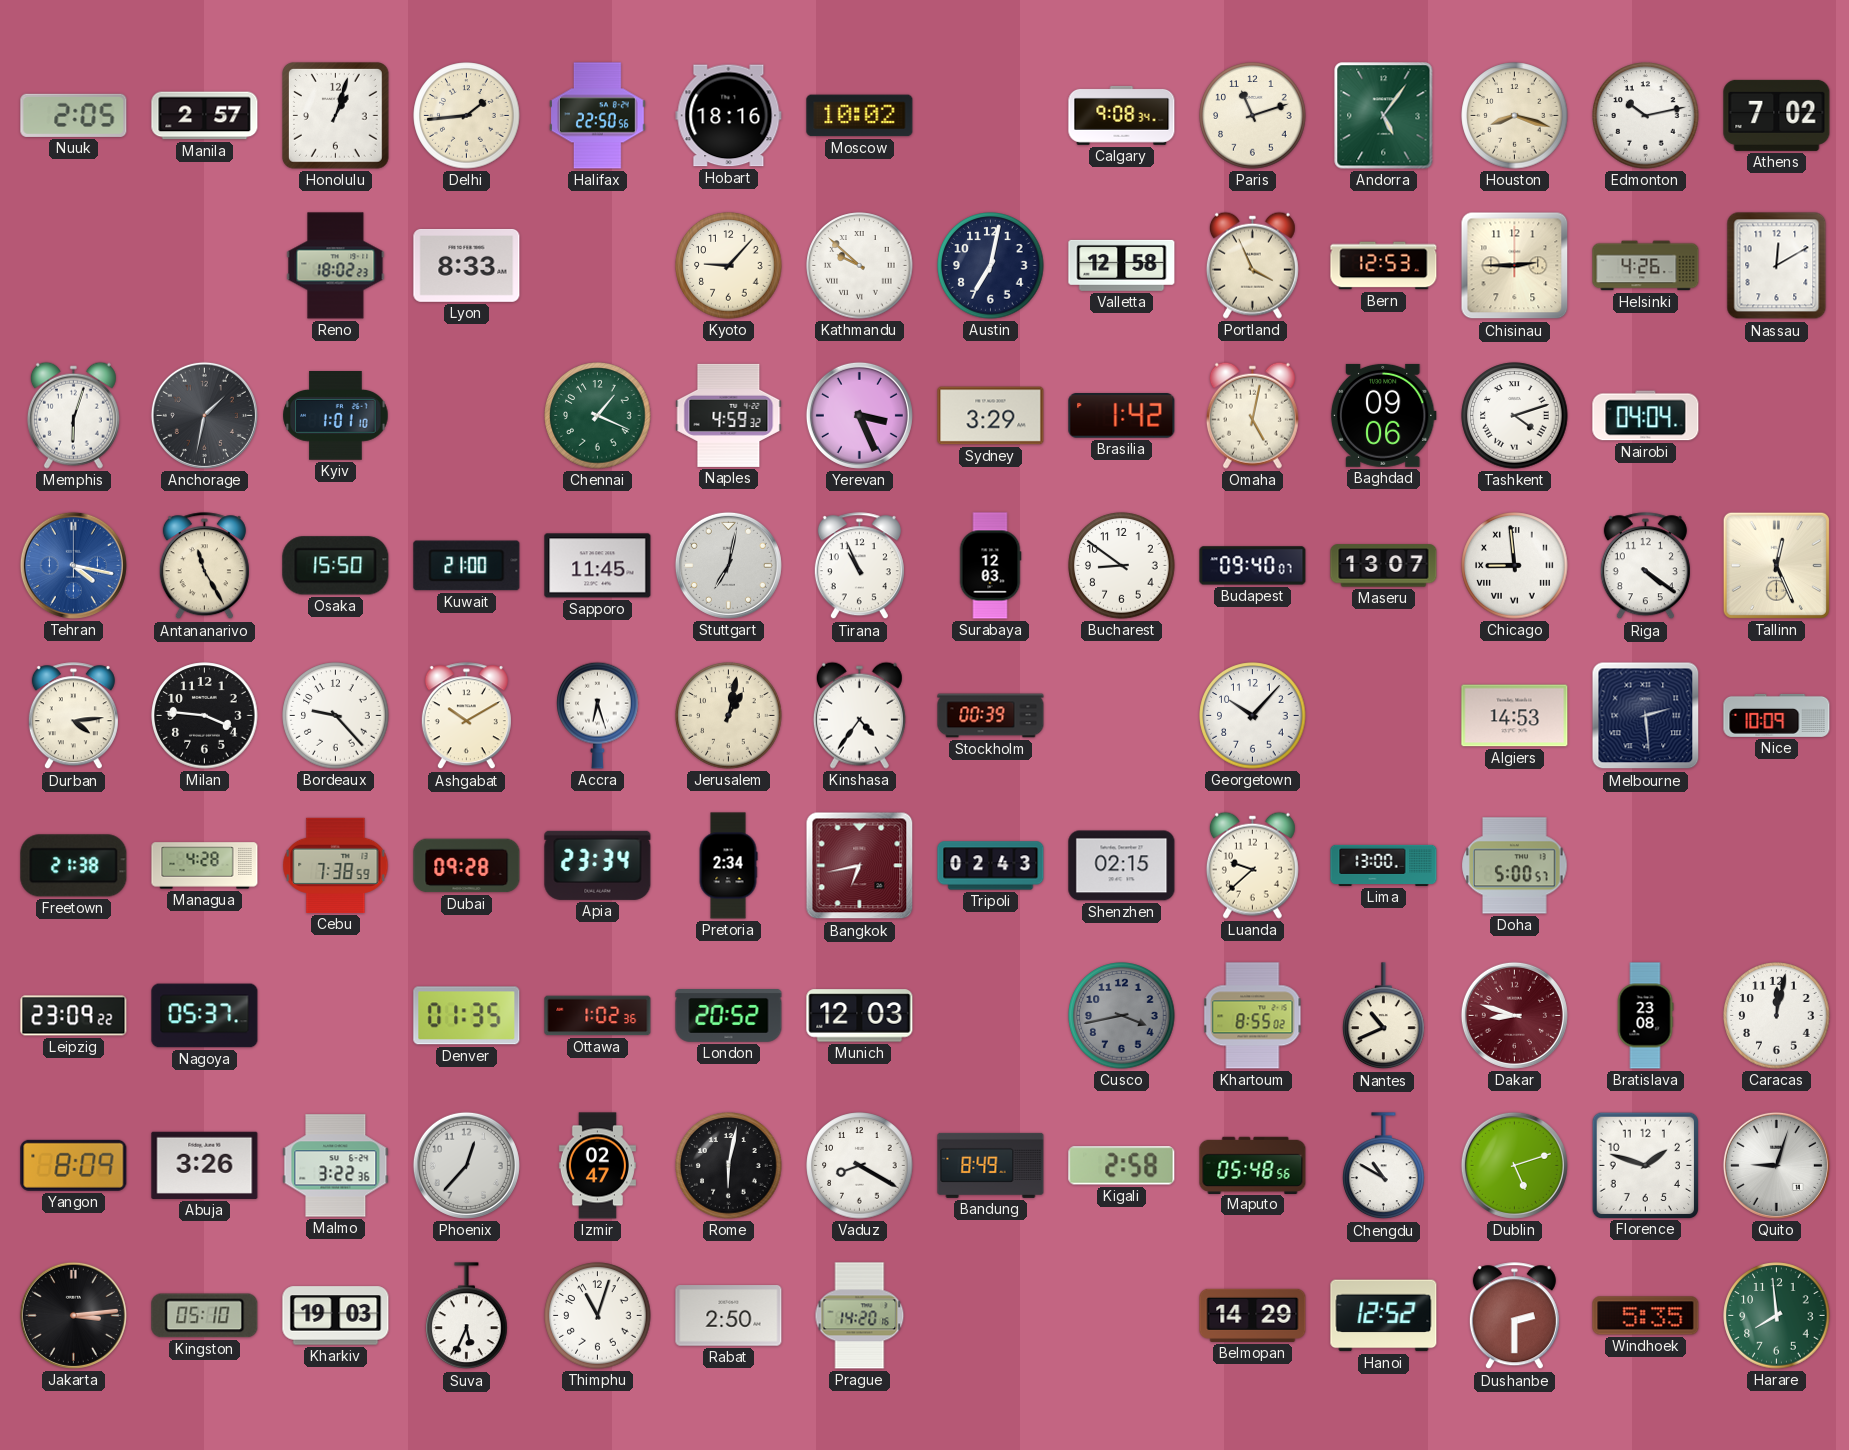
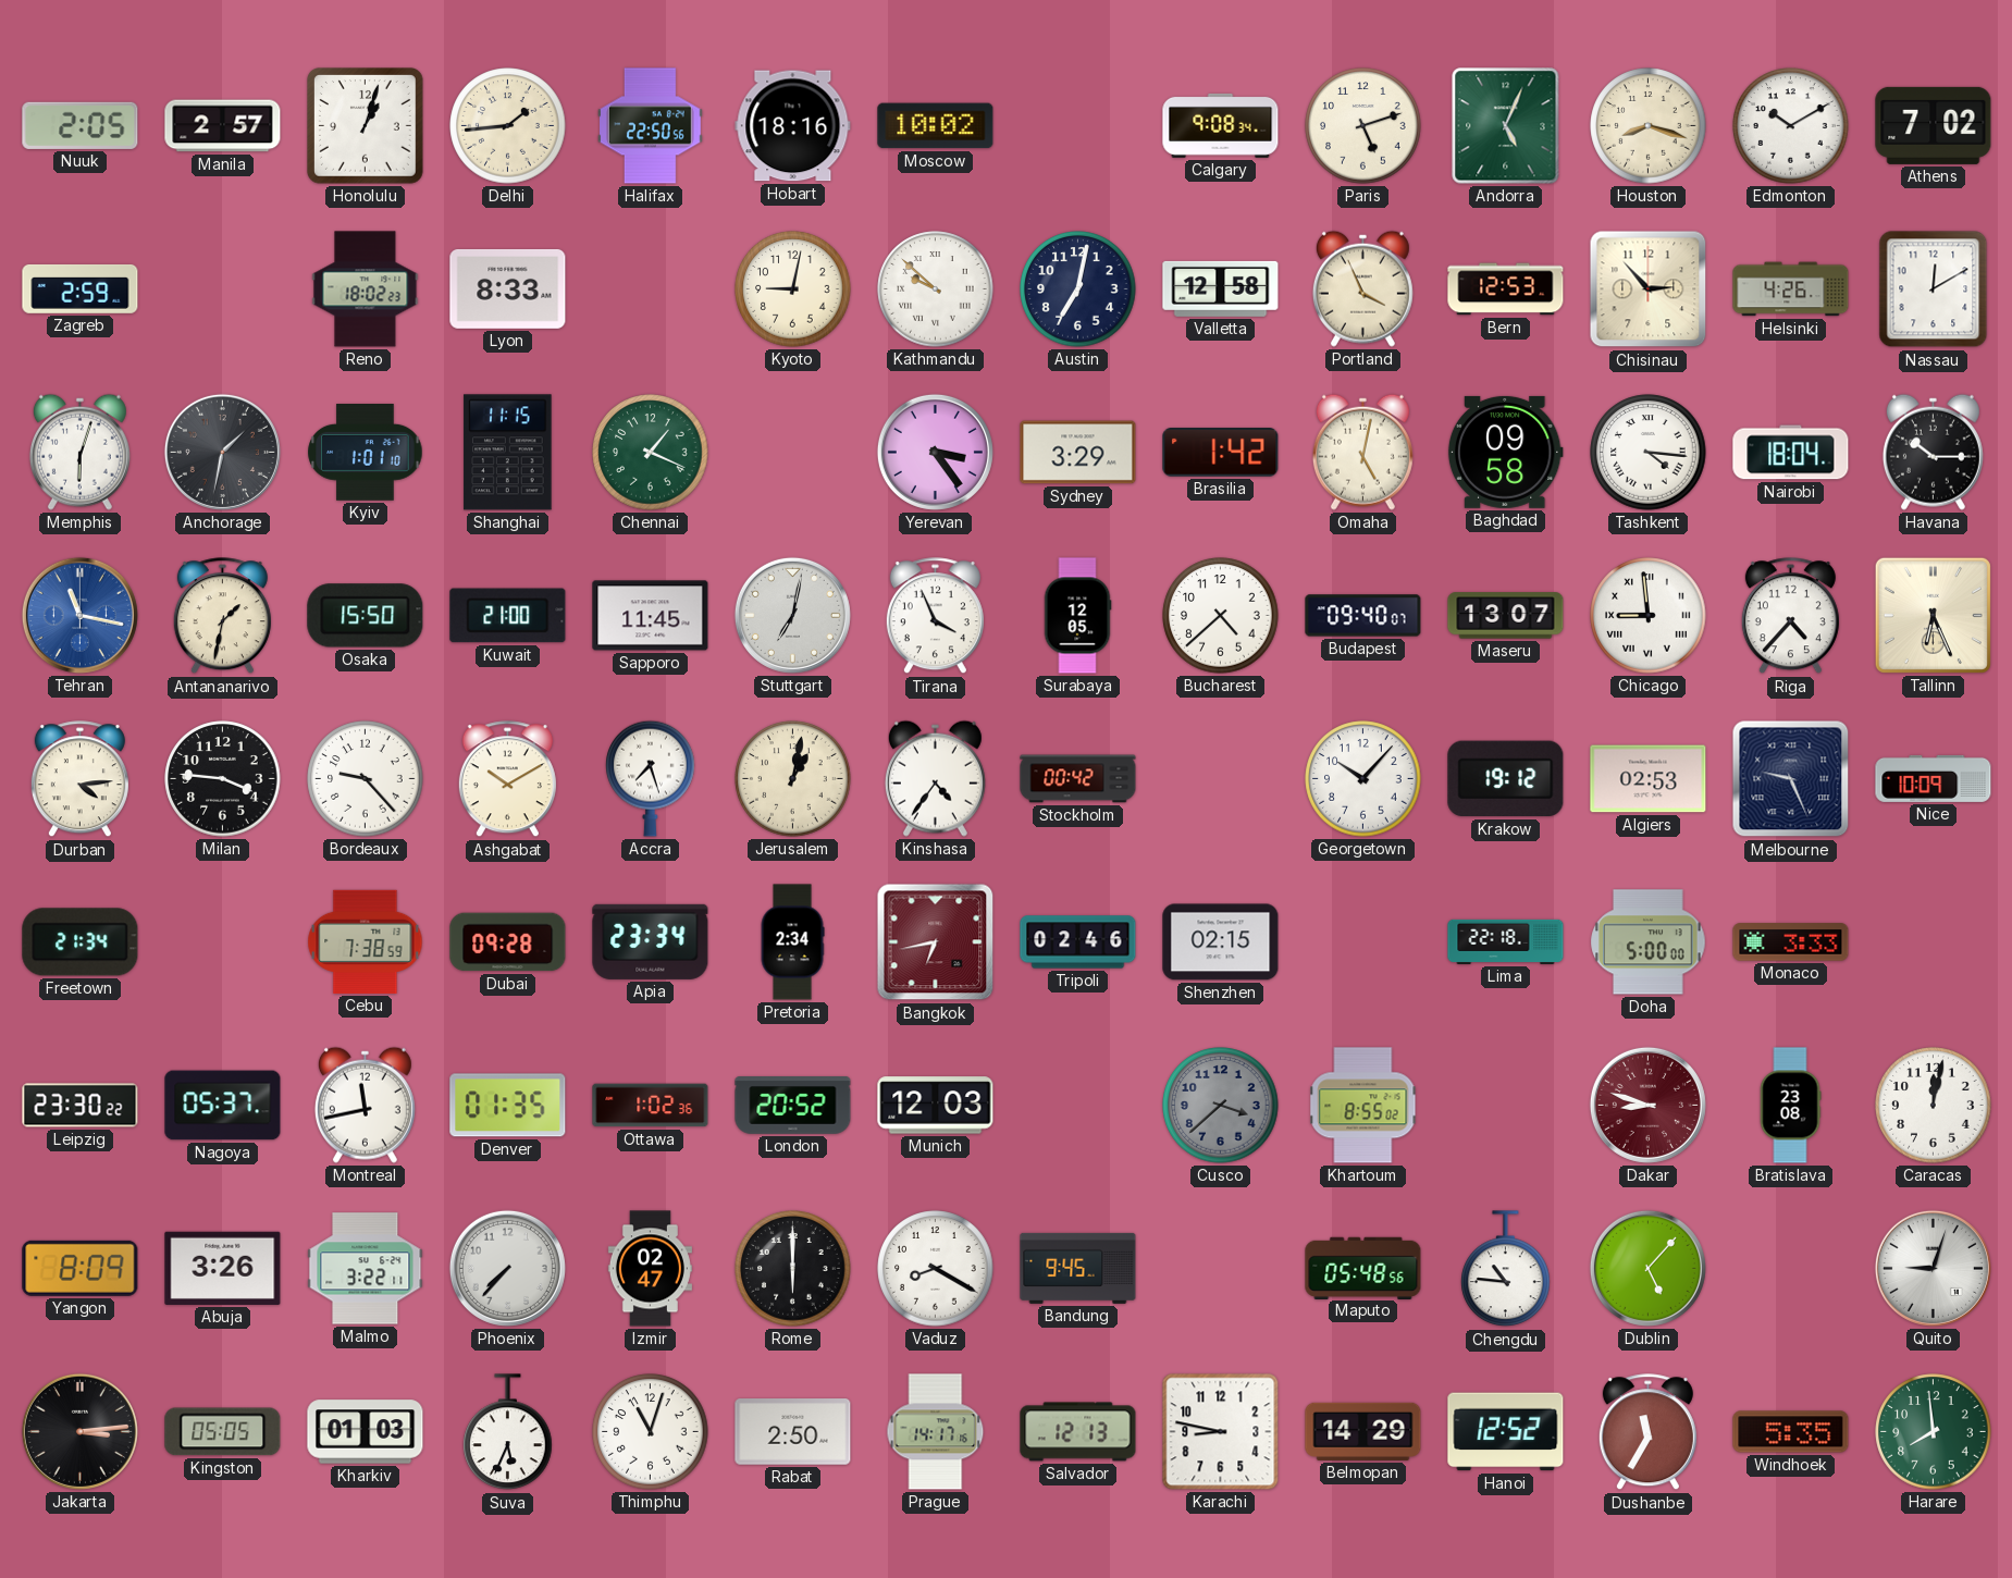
Paris: 11:12 -> 5:12 (1363, 126)
Andorra: 5:06 -> 5:04 (1506, 126)
Edmonton: 10:13 -> 10:10 (1791, 126)
Zagreb: none -> 2:59 (81, 288)
Kyoto: 9:07 -> 9:02 (793, 289)
Chisinau: 2:45 -> 2:53 (1649, 289)
Shanghai: none -> 11:15 (508, 453)
Naples: 4:59 -> none (729, 415)
Yerevan: 3:26 -> 3:24 (935, 452)
Baghdad: 09:06 -> 09:58 (1505, 452)
Tashkent: 4:12 -> 4:16 (1649, 453)
Nairobi: 04:04 -> 18:04 (1791, 453)
Havana: none -> 10:15 (1933, 452)
Tehran: 4:17 -> 11:17 (79, 615)
Antananarivo: 11:25 -> 1:32 (222, 616)
Tirana: 10:56 -> 3:56 (935, 616)
Surabaya: 12:03 -> 12:05 (1077, 616)
Bucharest: 8:51 -> 4:38 (1221, 616)
Riga: 4:21 -> 4:37 (1790, 616)
Tallinn: 12:26 -> 6:26 (1933, 615)
Accra: 6:27 -> 7:27 (651, 778)
Stockholm: 00:39 -> 00:42 (1078, 779)
Krakow: none -> 19:12 (1506, 779)
Algiers: 14:53 -> 02:53 (1649, 779)
Melbourne: 2:29 -> 9:26 (1791, 779)
Freetown: 21:38 -> 21:34 (81, 942)
Managua: 4:28 -> none (205, 866)
Tripoli: 02:43 -> 02:46 (1078, 942)
Luanda: 9:38 -> none (1252, 865)
Lima: 13:00 -> 22:18 (1506, 941)
Doha: 5:00:57 -> 5:00:00 (1649, 942)
Monaco: none -> 3:33 (1791, 942)
Leipzig: 23:09 -> 23:30 (81, 1106)
Montreal: none -> 11:43 (365, 1105)
Cusco: 3:43 -> 3:38 (1221, 1106)
Nantes: 10:41 -> none (1384, 1016)
Malmo: 3:22:36 -> 3:22:11 (366, 1269)
Phoenix: 12:37 -> 7:37 (507, 1268)
Rome: 6:02 -> 6:00 (793, 1269)
Bandung: 8:49 -> 9:45 (1078, 1268)
Kigali: 2:58 -> none (1122, 1166)
Chengdu: 10:50 -> 10:46 (1506, 1269)
Dublin: 5:12 -> 5:07 (1647, 1268)
Florence: 1:48 -> none (1645, 1165)
Kingston: 05:10 -> 05:05 (223, 1432)
Kharkiv: 19:03 -> 01:03 (366, 1432)
Prague: 14:20 -> 14:17 (936, 1432)
Salvador: none -> 12:13 (1078, 1432)
Karachi: none -> 8:47 (1221, 1432)
Dushanbe: 2:30 -> 11:35 (1647, 1432)
